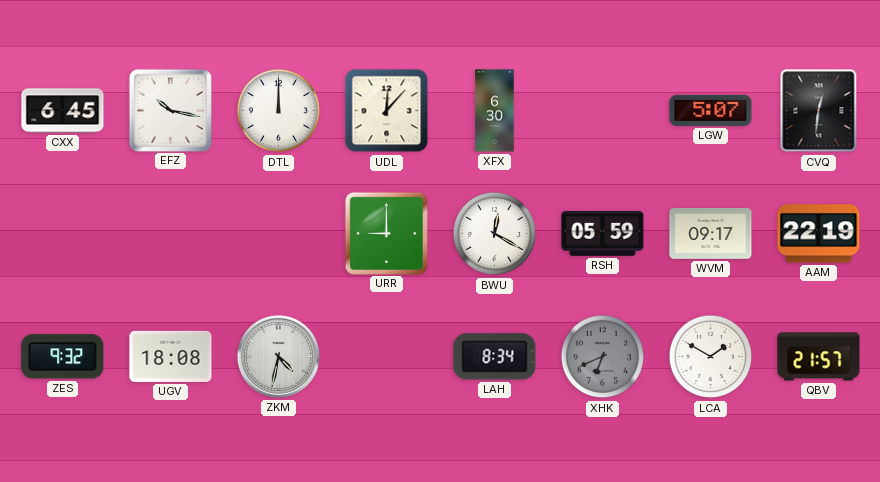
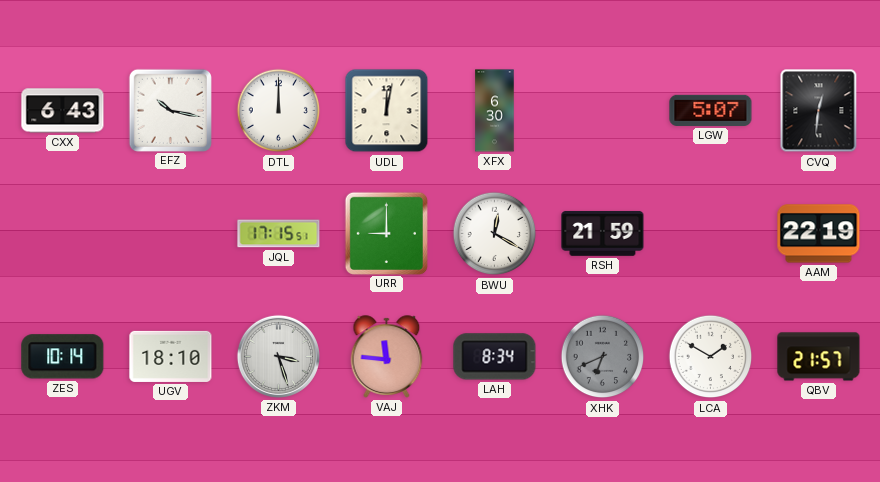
CXX: 6:45 -> 6:43 (63, 111)
UDL: 12:07 -> 12:02 (387, 111)
JQL: none -> 17:15 (279, 234)
RSH: 05:59 -> 21:59 (603, 233)
WVM: 09:17 -> none (711, 234)
ZES: 9:32 -> 10:14 (63, 357)
UGV: 18:08 -> 18:10 (171, 356)
ZKM: 4:32 -> 3:27 (278, 356)
VAJ: none -> 11:46 (387, 357)
